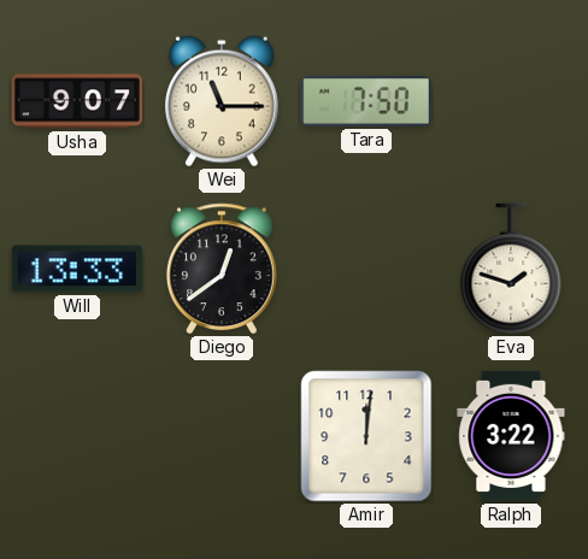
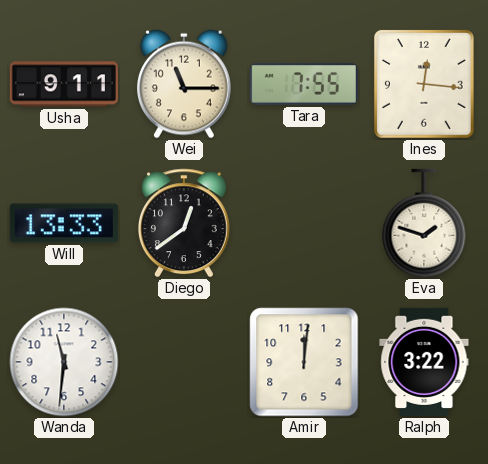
Usha: 9:07 -> 9:11 (64, 84)
Tara: 7:50 -> 7:55 (304, 84)
Ines: none -> 12:16 (424, 84)
Wanda: none -> 11:31 (64, 362)
